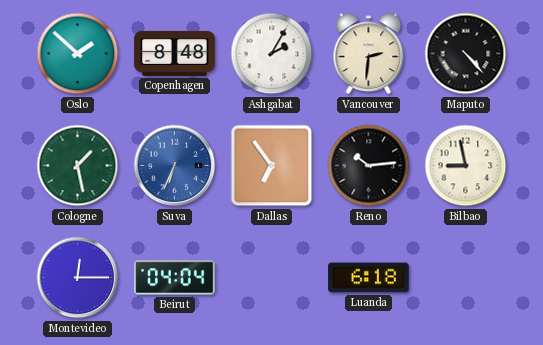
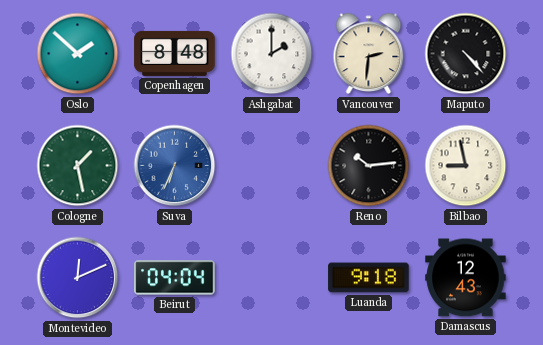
Ashgabat: 2:05 -> 2:00 (272, 54)
Dallas: 6:54 -> none (272, 166)
Montevideo: 12:15 -> 12:11 (78, 278)
Luanda: 6:18 -> 9:18 (369, 278)
Damascus: none -> 12:43 (466, 278)
